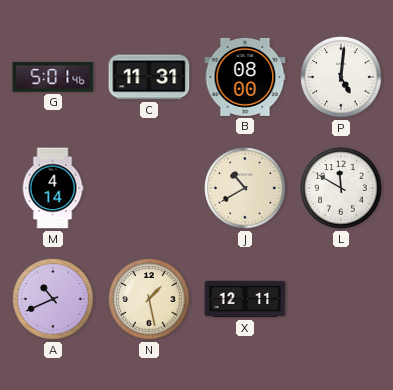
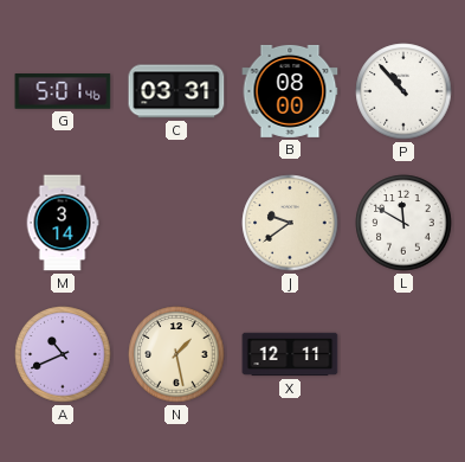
C: 11:31 -> 03:31 (176, 91)
P: 5:01 -> 10:53 (403, 91)
M: 4:14 -> 3:14 (63, 223)
J: 10:40 -> 9:39 (290, 223)
